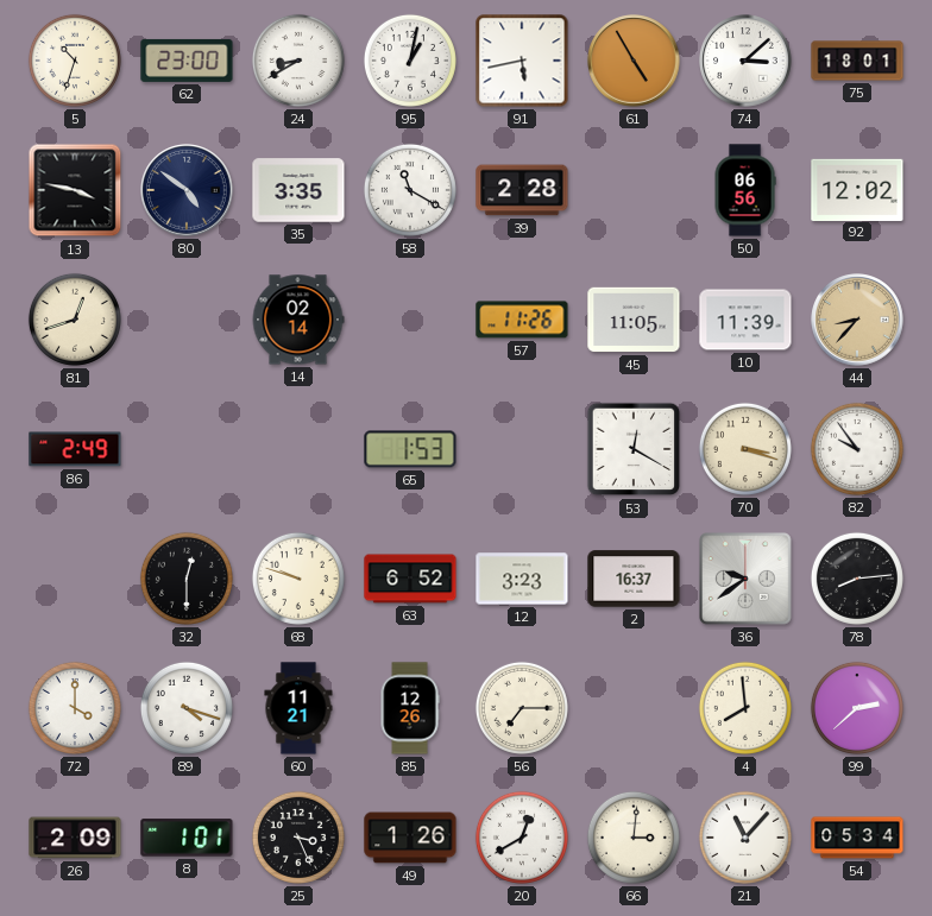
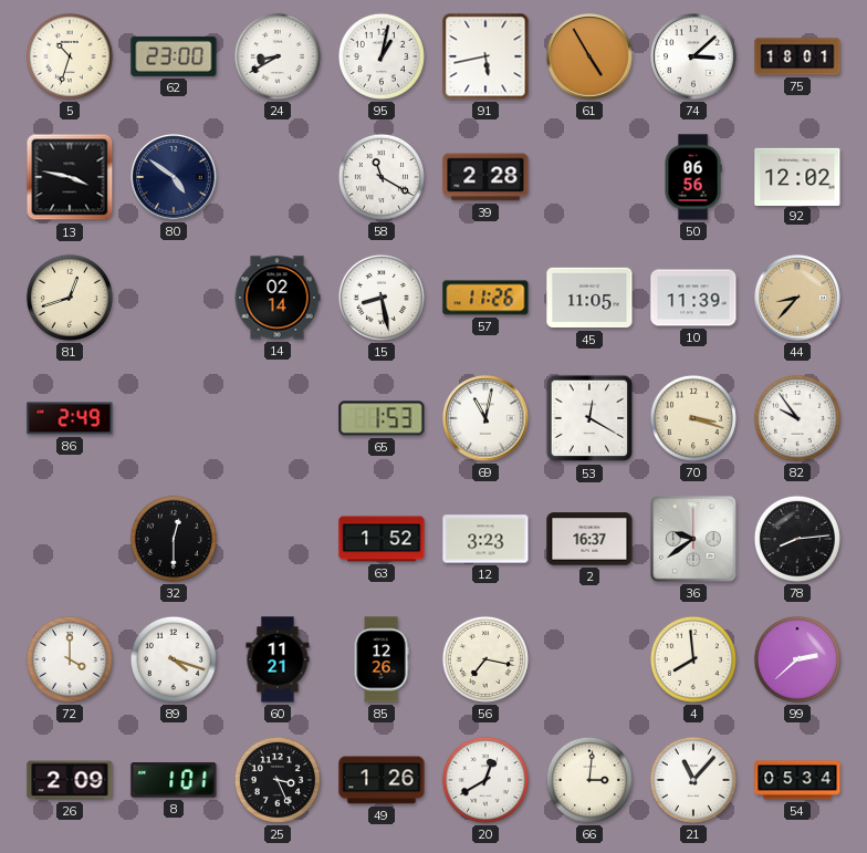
35: 3:35 -> none (298, 190)
15: none -> 8:28 (382, 298)
69: none -> 11:02 (485, 418)
68: 9:48 -> none (298, 579)
63: 6:52 -> 1:52 (382, 539)
56: 7:15 -> 7:17 (485, 659)
